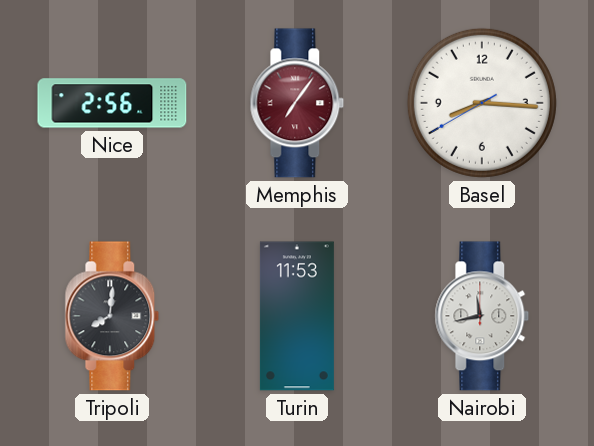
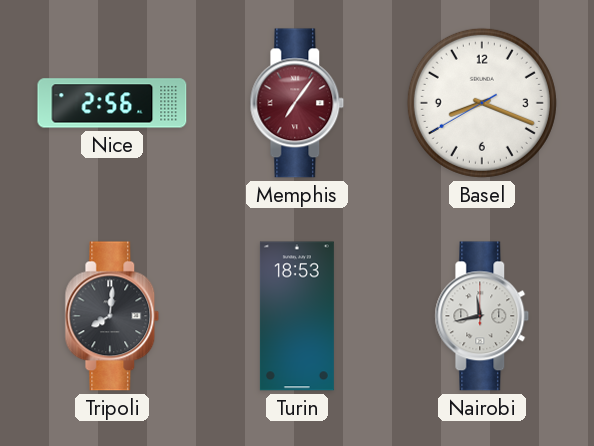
Basel: 8:15 -> 8:18 (482, 103)
Turin: 11:53 -> 18:53 (297, 316)
